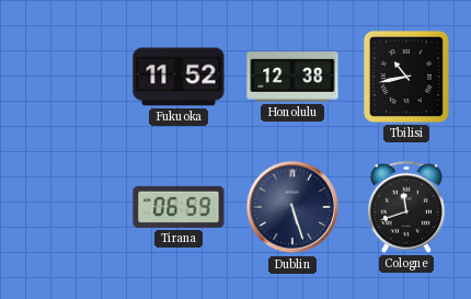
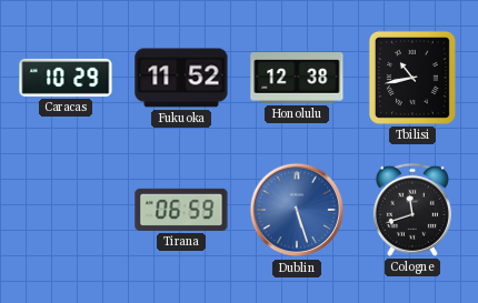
Caracas: none -> 10:29 (66, 78)
Dublin dial: navy -> blue (297, 210)
